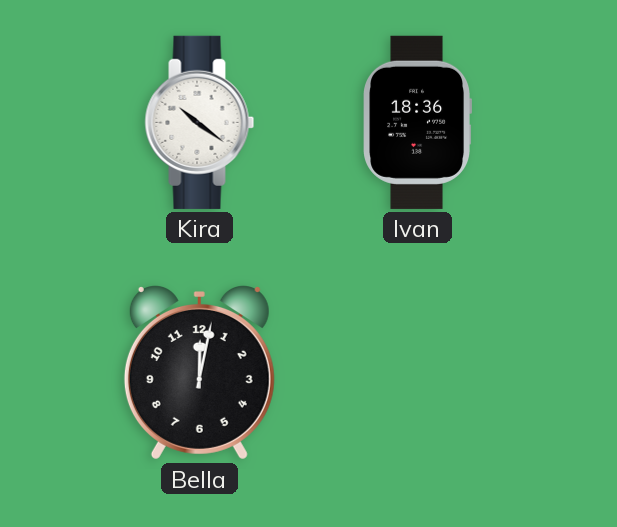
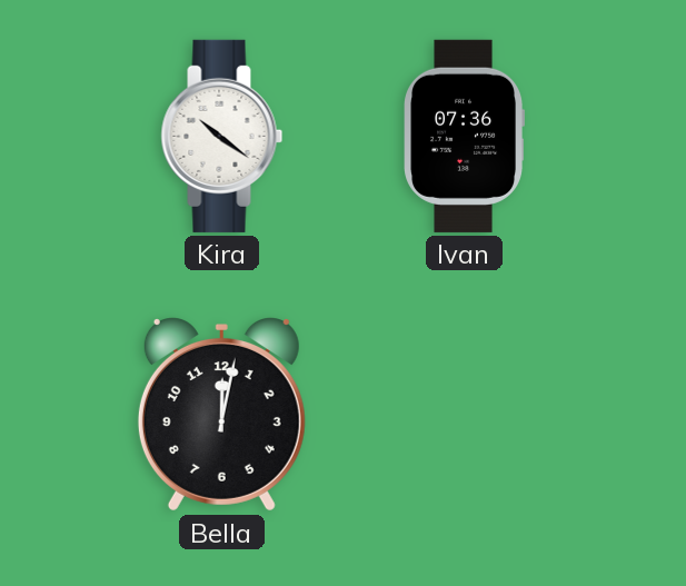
Ivan: 18:36 -> 07:36 (464, 136)
